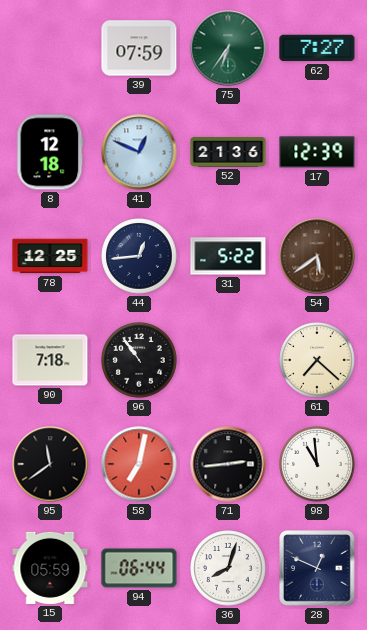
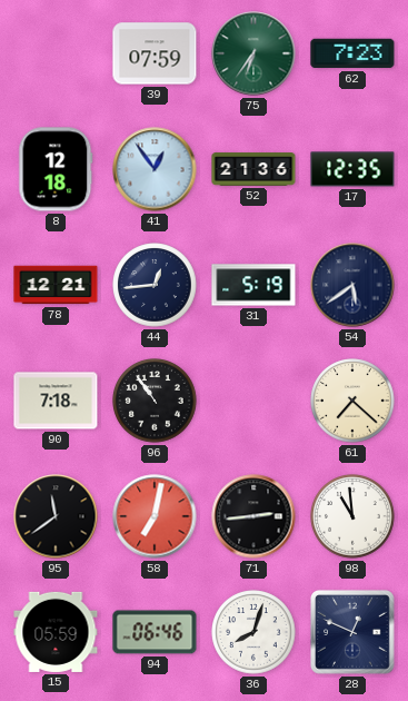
62: 7:27 -> 7:23 (352, 53)
41: 12:49 -> 12:54 (155, 169)
17: 12:39 -> 12:35 (352, 169)
78: 12:25 -> 12:21 (56, 285)
31: 5:22 -> 5:19 (253, 285)
54 dial: brown -> navy (352, 285)
94: 06:44 -> 06:46 (155, 632)
